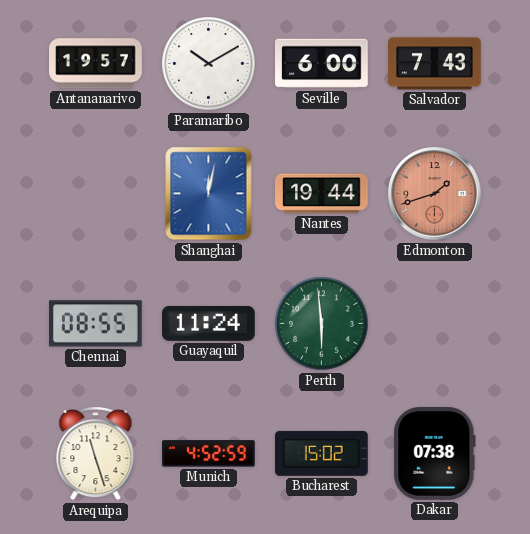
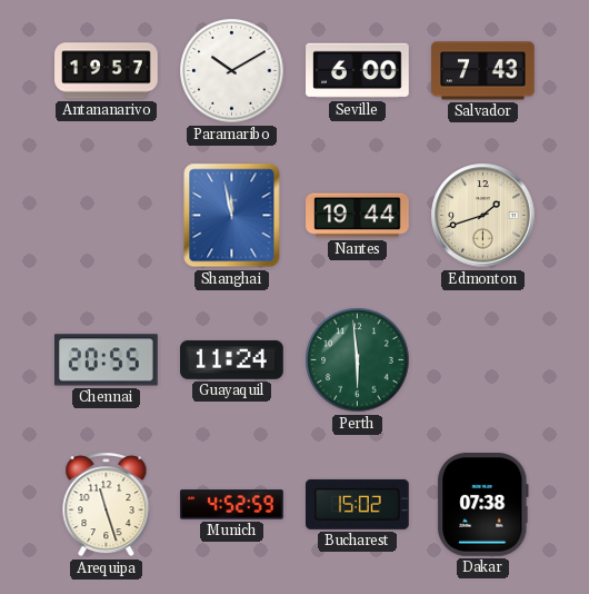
Shanghai: 12:02 -> 11:58 (232, 216)
Edmonton dial: salmon -> cream (483, 216)
Chennai: 08:55 -> 20:55 (107, 360)
